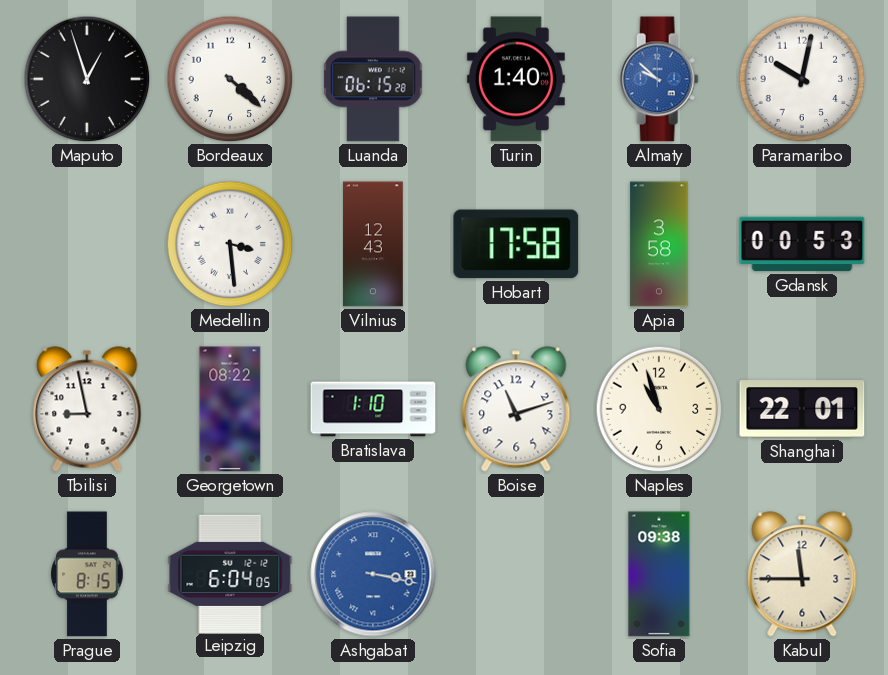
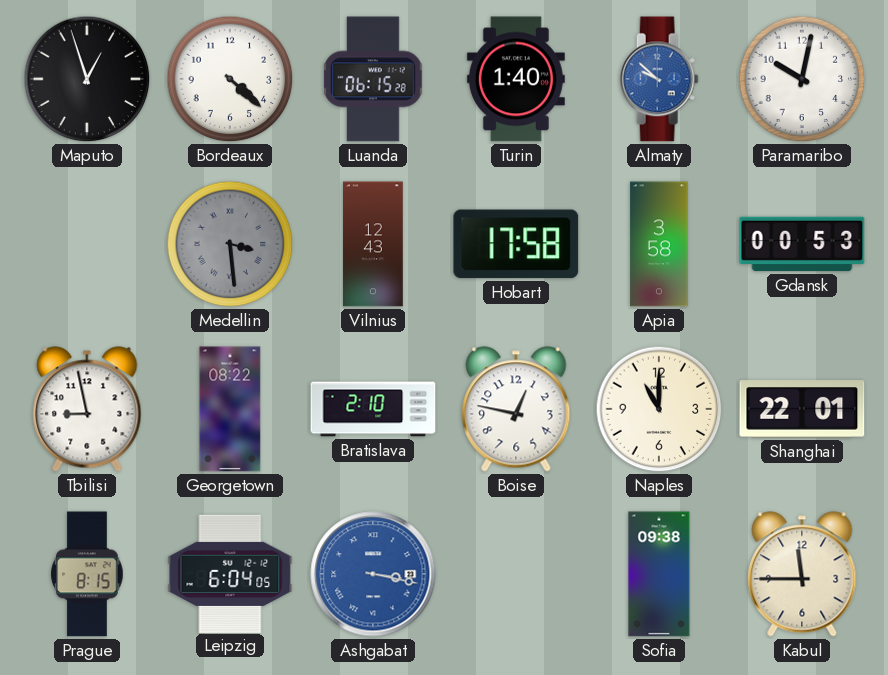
Medellin dial: white -> grey (230, 244)
Bratislava: 1:10 -> 2:10 (373, 409)
Boise: 11:12 -> 12:47 (516, 409)
Naples: 10:57 -> 11:00 (659, 409)
